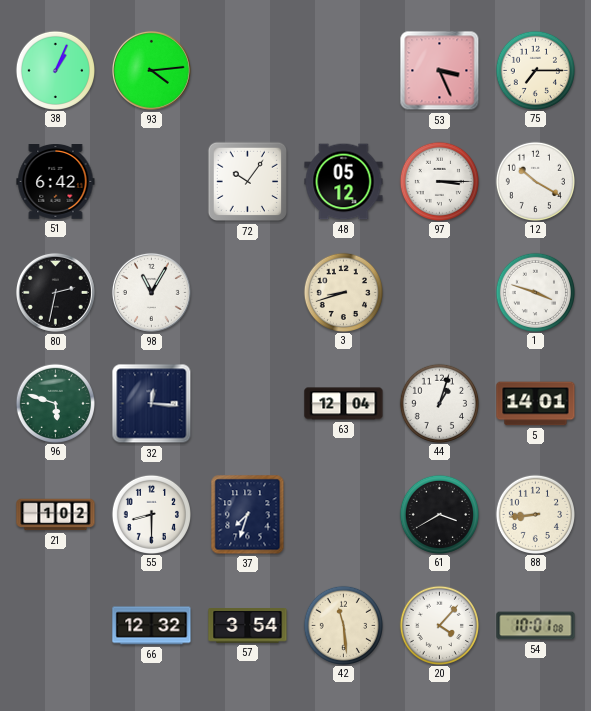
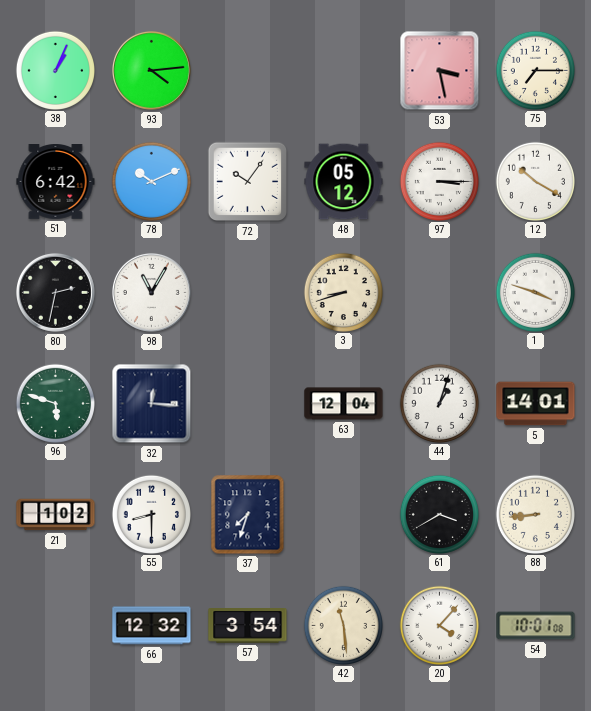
53: 3:26 -> 3:28 (440, 71)
78: none -> 10:11 (151, 181)
